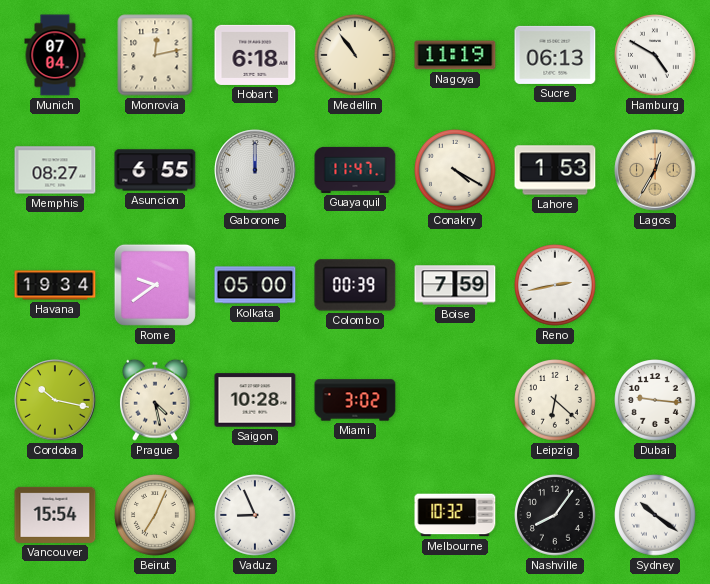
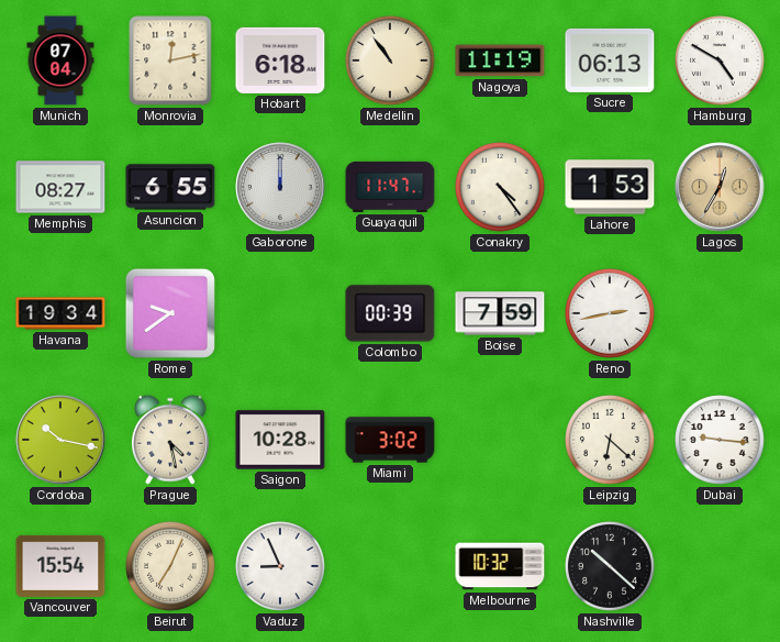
Conakry: 4:20 -> 4:24 (501, 188)
Kolkata: 05:00 -> none (255, 285)
Nashville: 8:06 -> 10:22 (611, 567)
Sydney: 10:21 -> none (656, 516)
